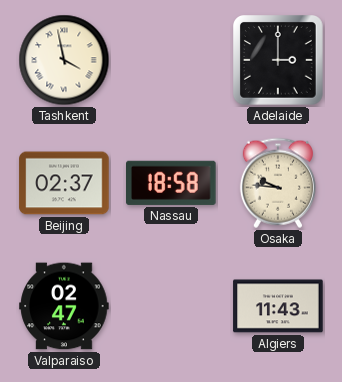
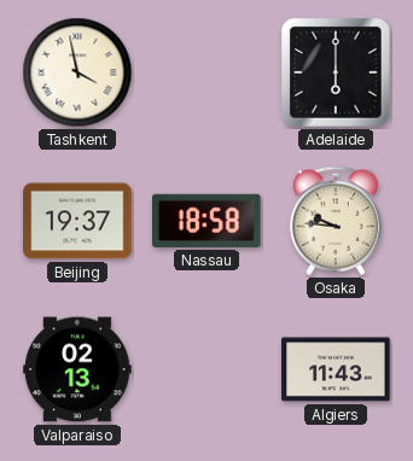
Adelaide: 3:00 -> 6:00 (337, 74)
Beijing: 02:37 -> 19:37 (77, 221)
Valparaiso: 02:47 -> 02:13 (77, 369)
